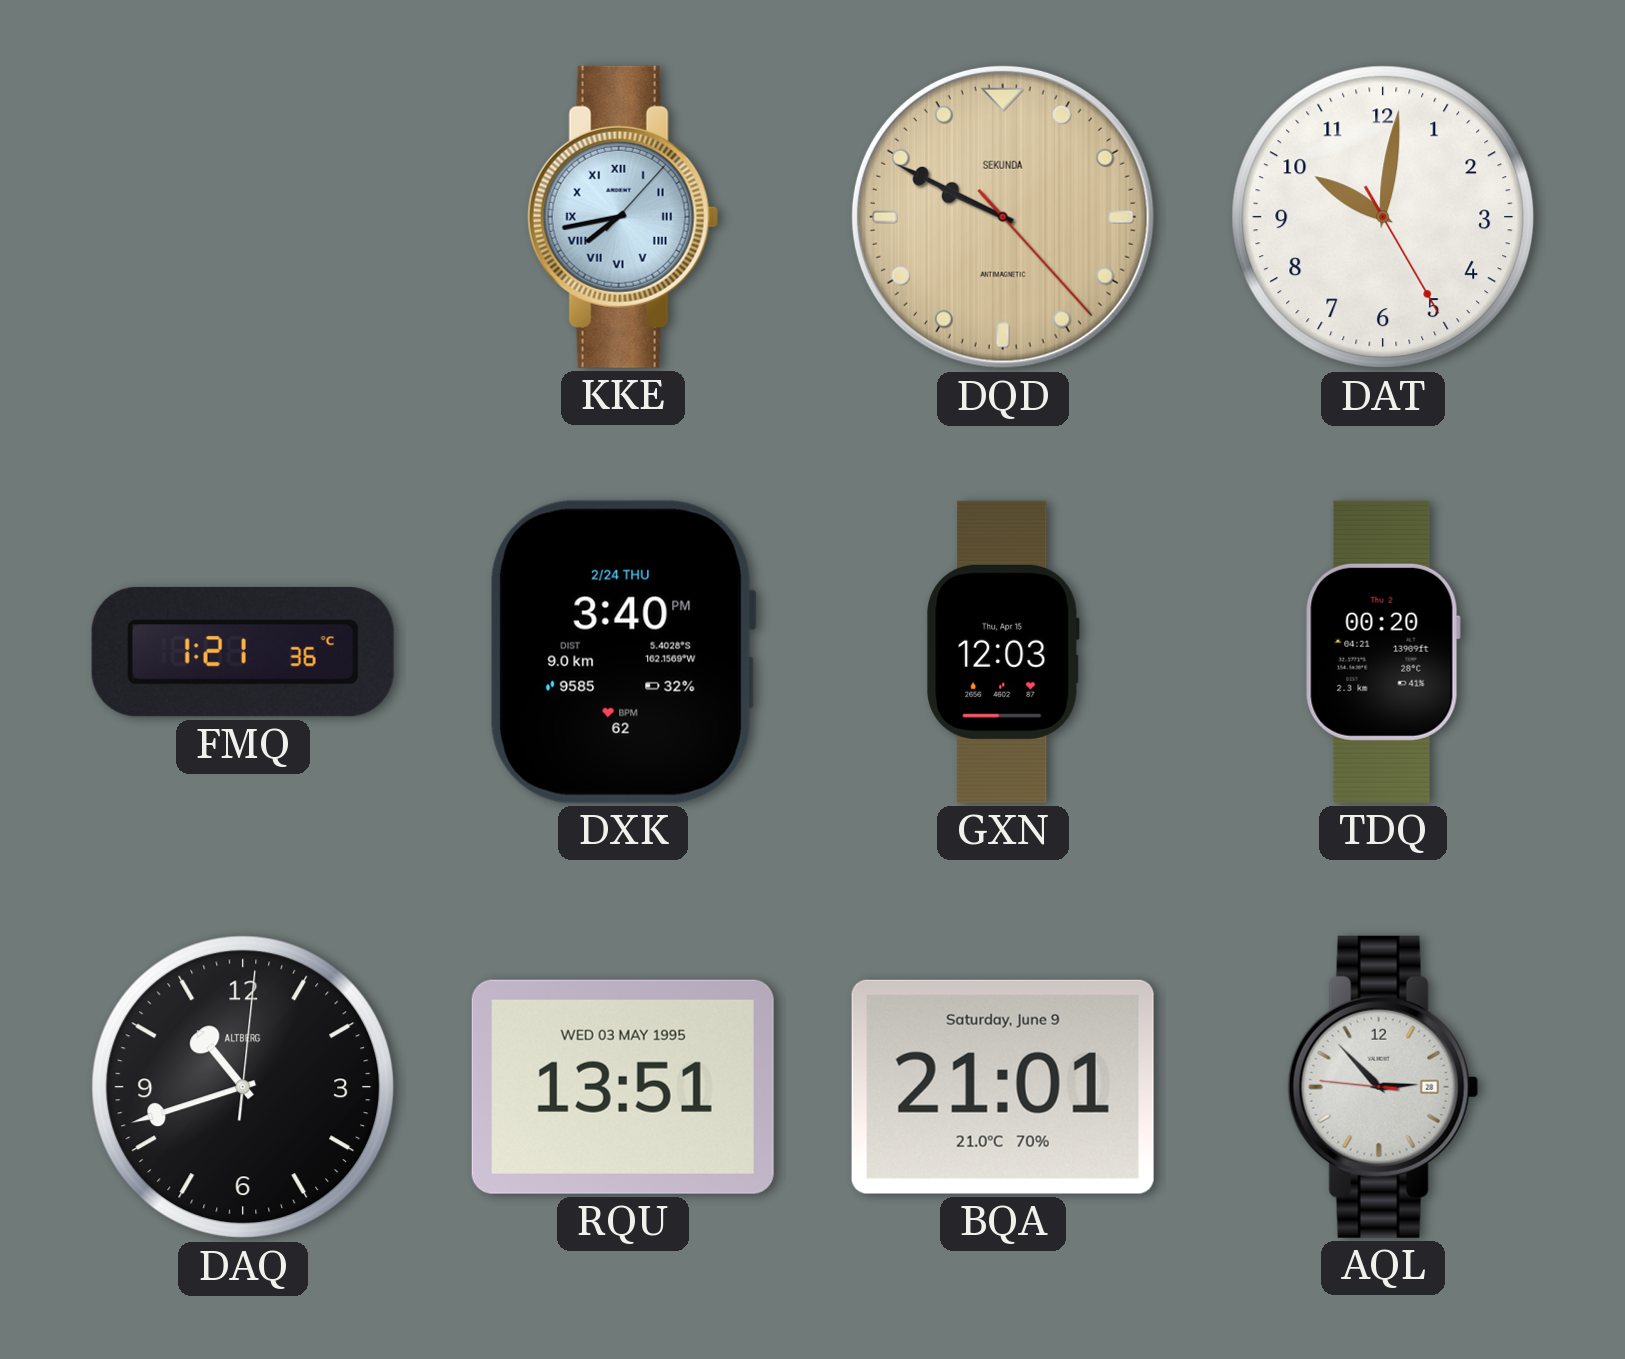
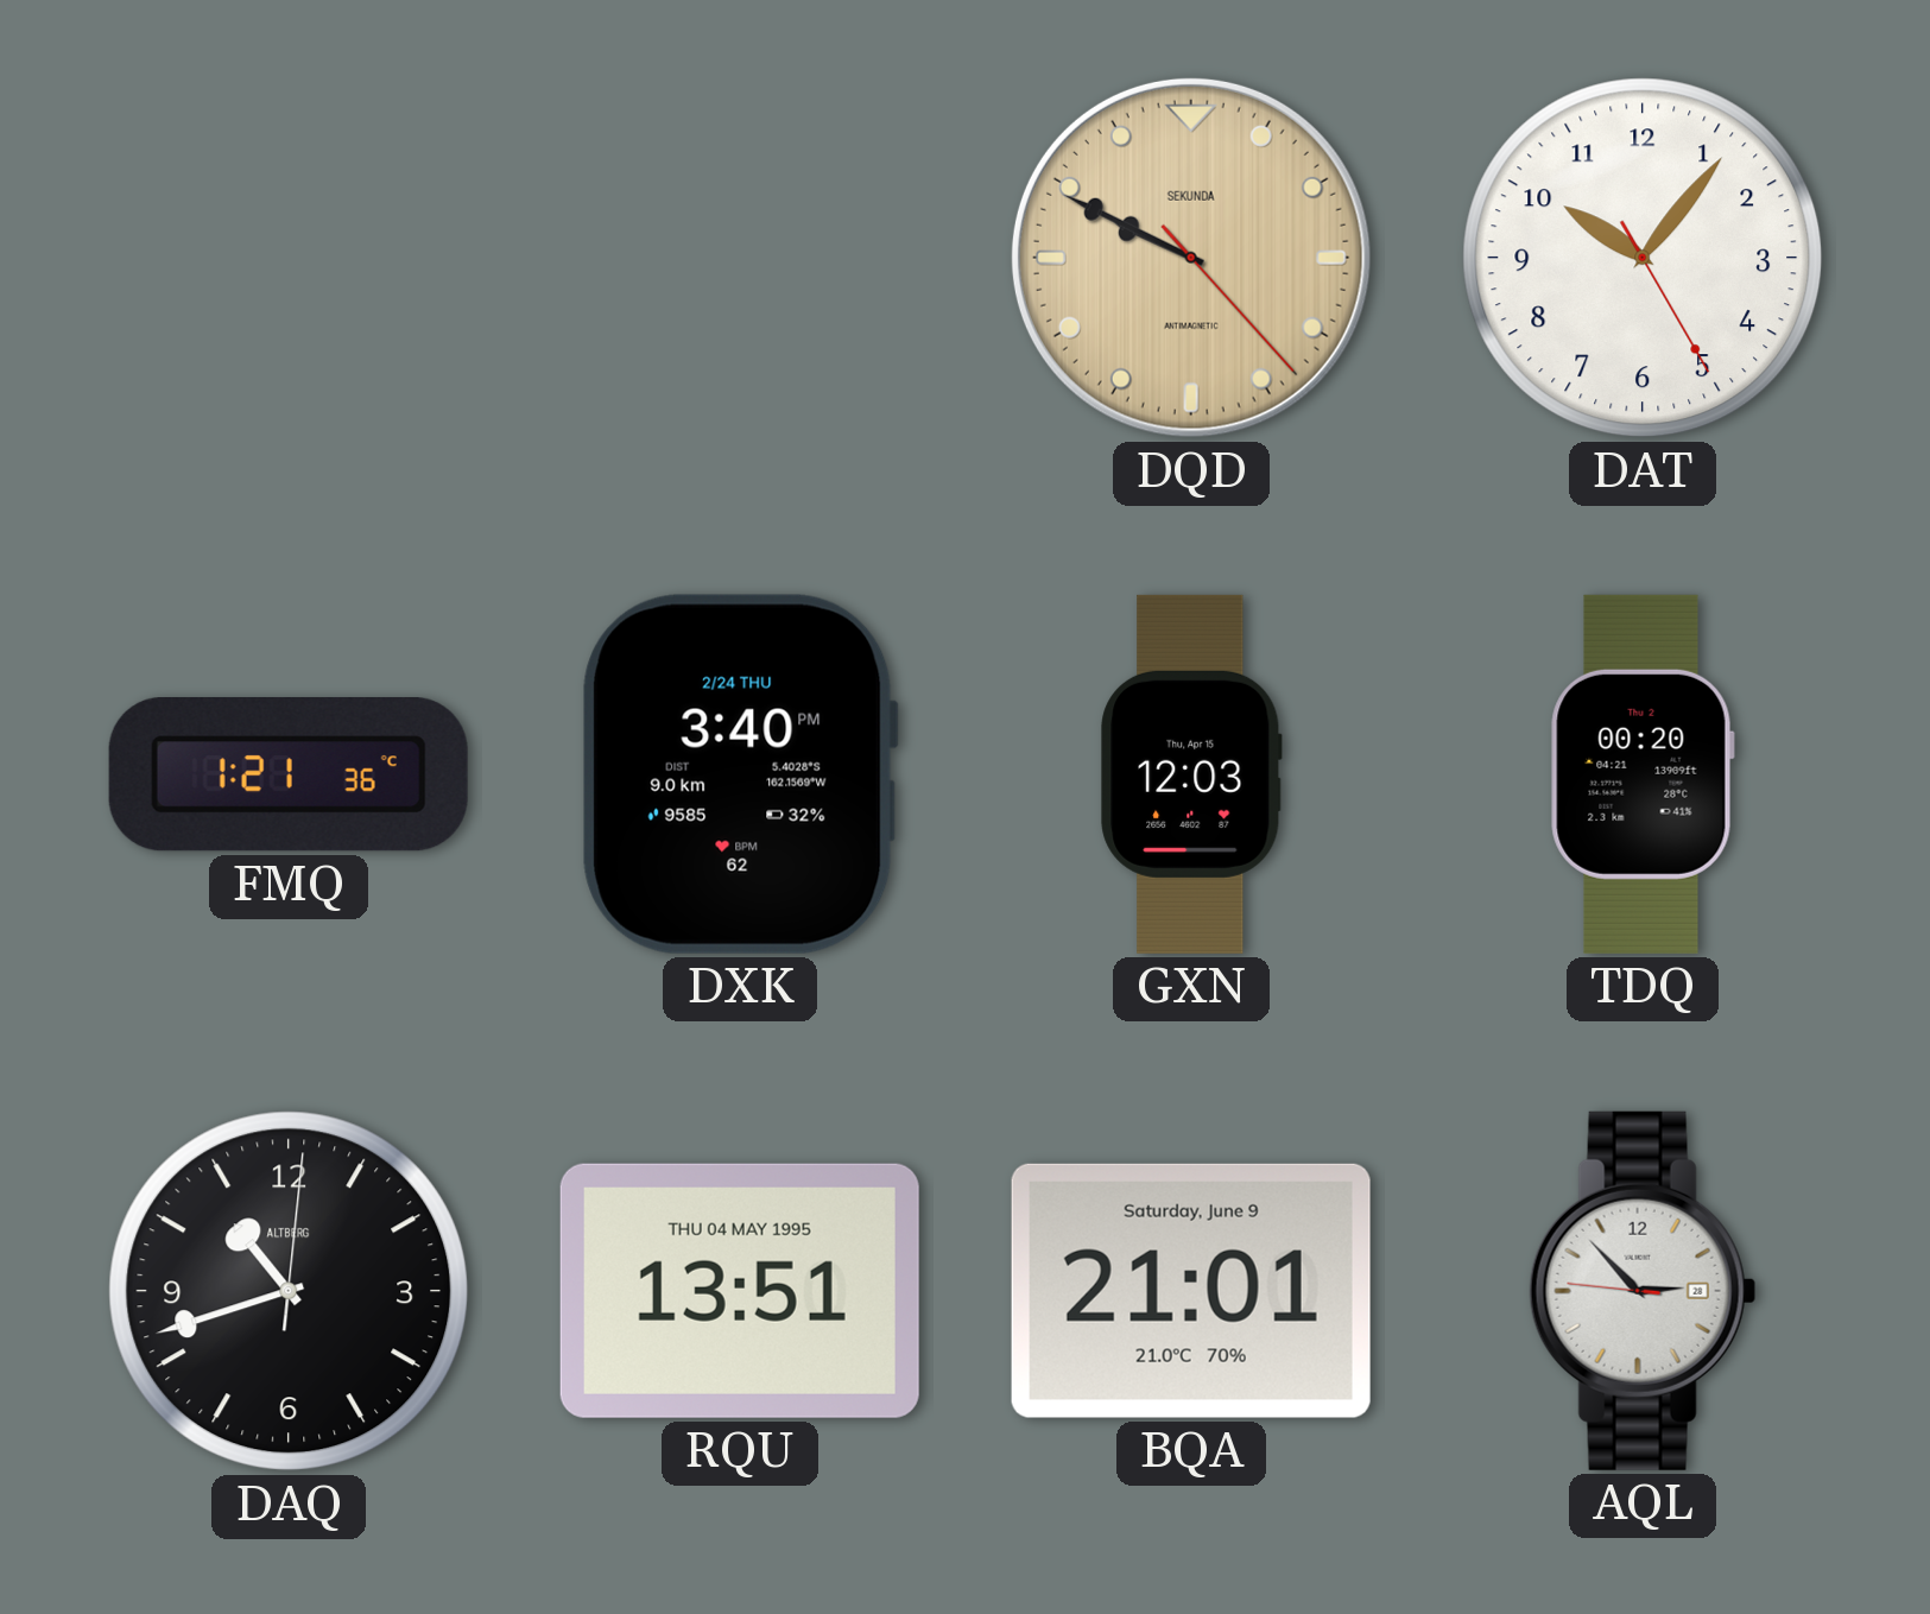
KKE: 7:43 -> none (623, 217)
DAT: 10:01 -> 10:06 (1643, 258)
RQU date: WED 03 MAY 1995 -> THU 04 MAY 1995 (740, 1291)
